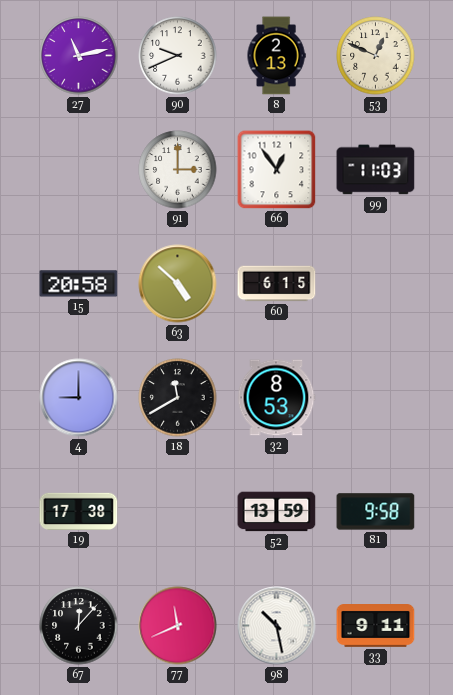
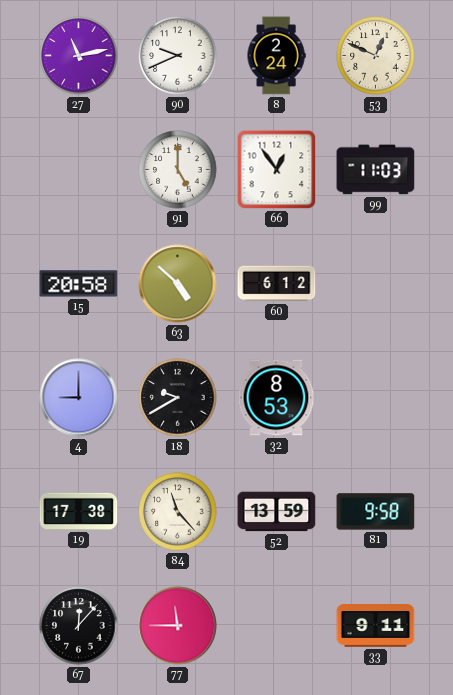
8: 2:13 -> 2:24 (276, 56)
91: 3:00 -> 5:00 (178, 170)
60: 6:15 -> 6:12 (277, 284)
18: 11:40 -> 9:40 (178, 398)
84: none -> 11:23 (178, 512)
77: 11:41 -> 11:45 (178, 626)
98: 10:28 -> none (277, 626)
